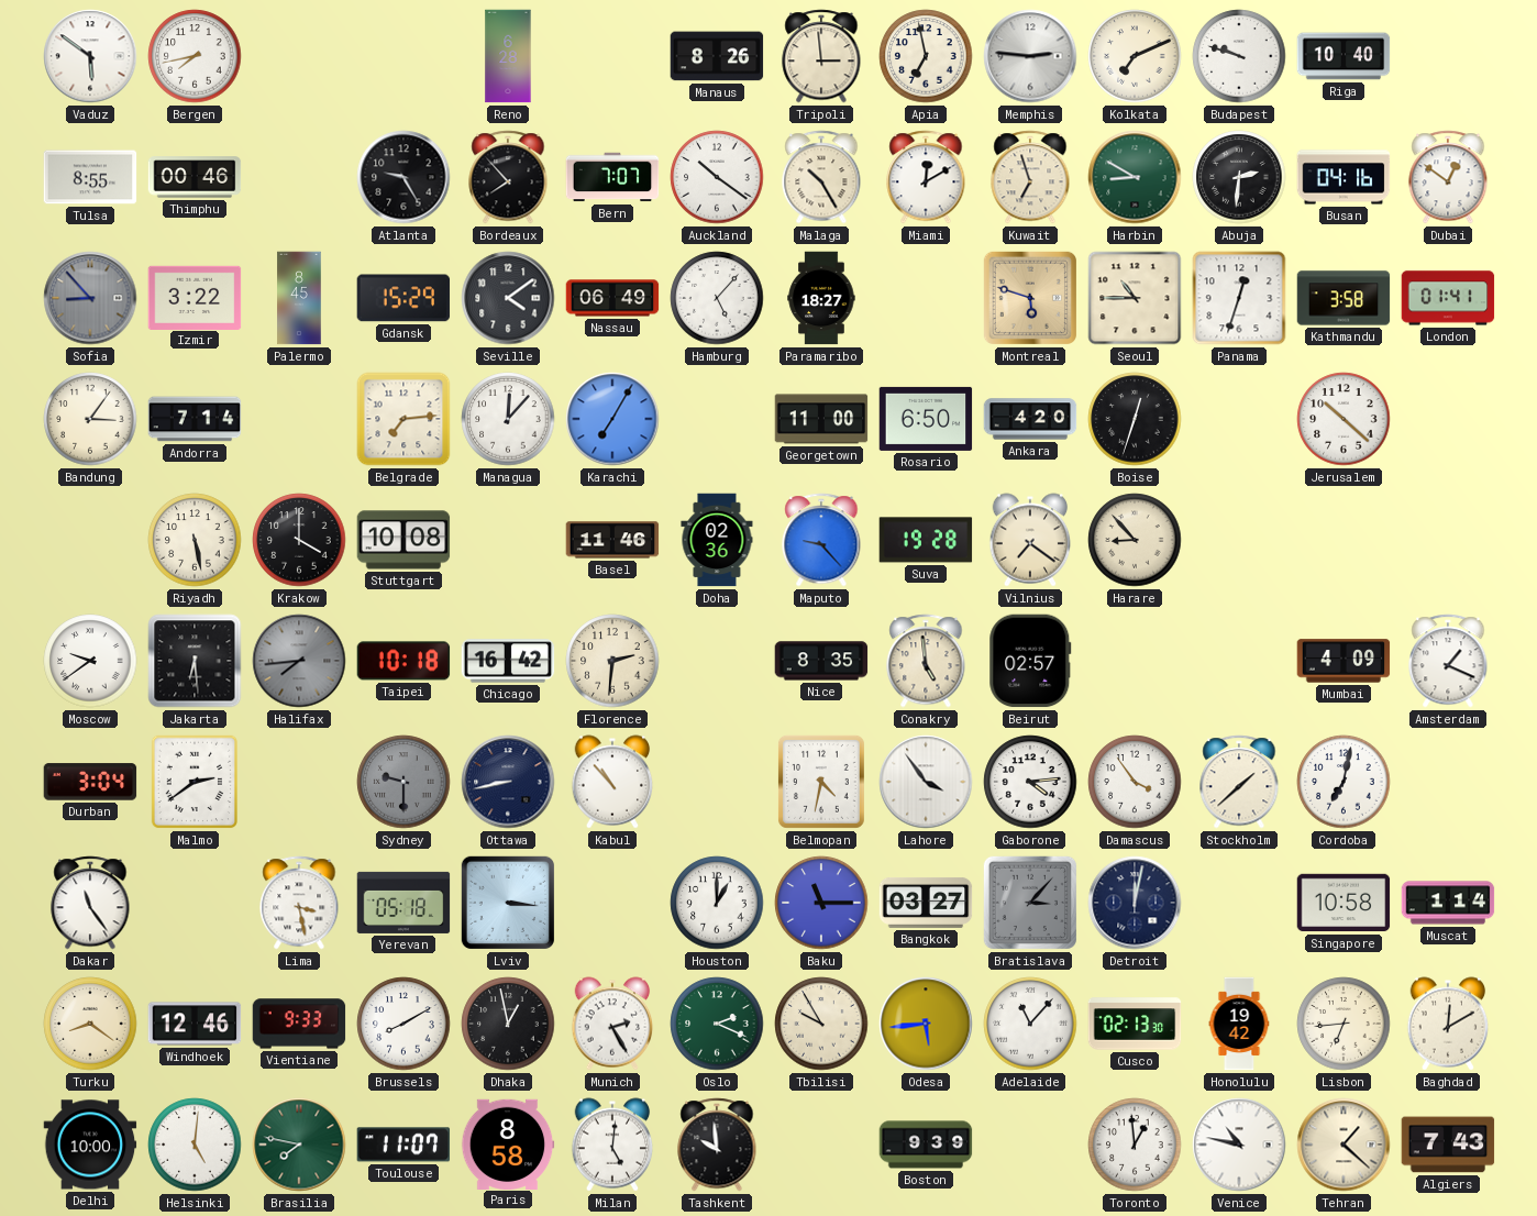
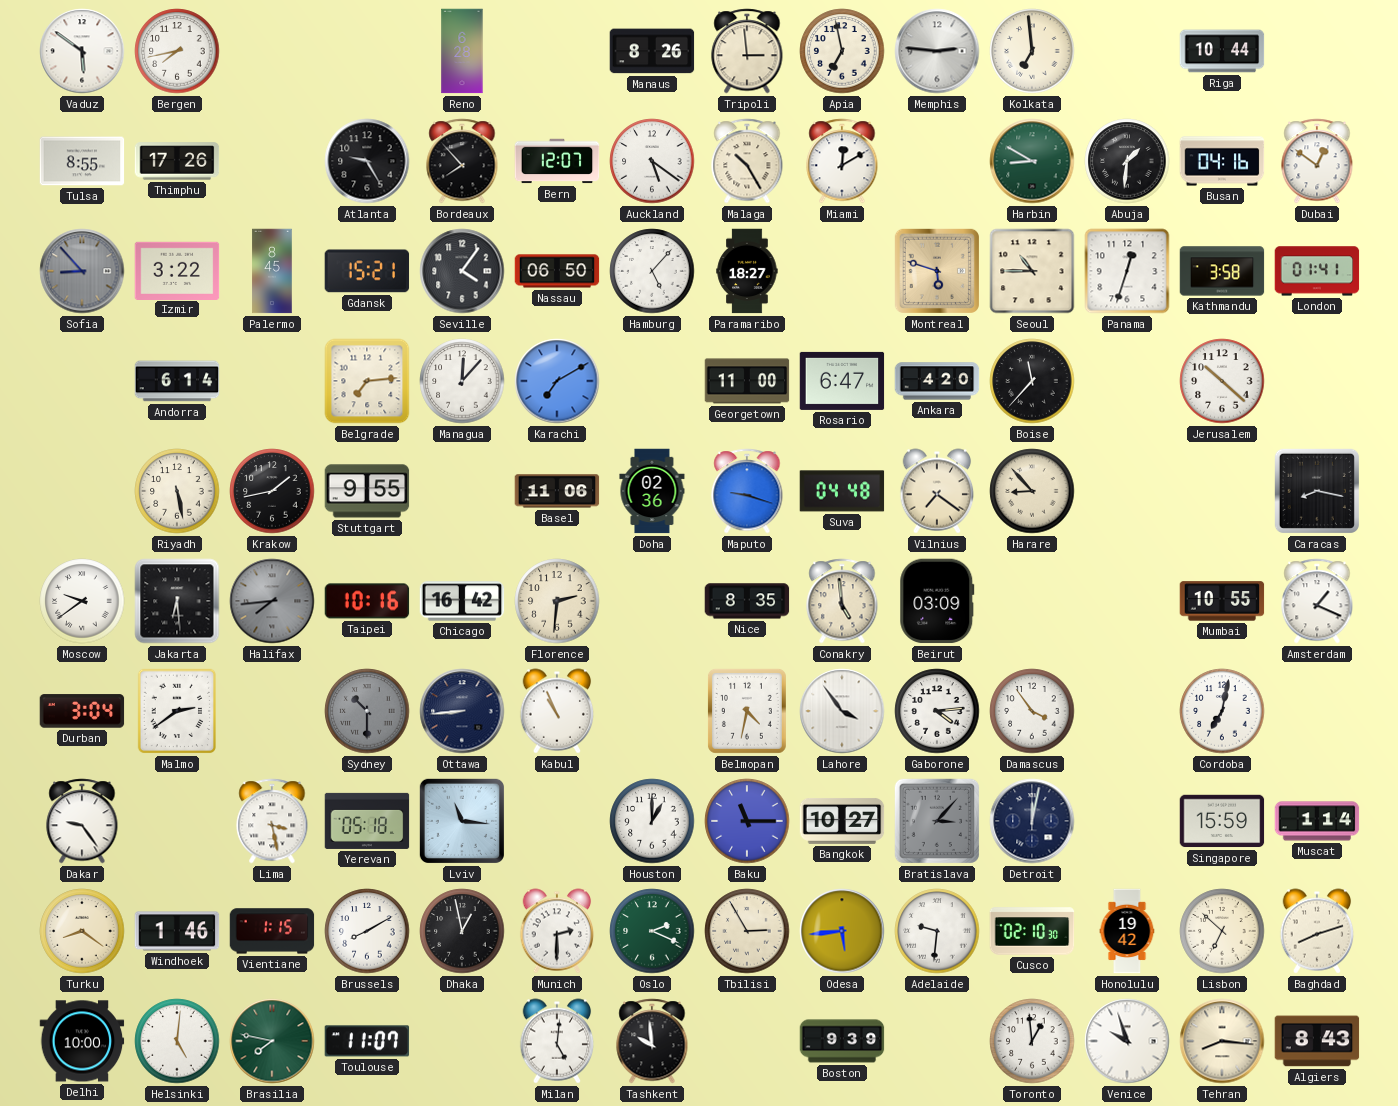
Kolkata: 7:11 -> 6:59 (1032, 51)
Budapest: 9:48 -> none (1239, 56)
Riga: 10:40 -> 10:44 (1222, 51)
Thimphu: 00:46 -> 17:26 (177, 161)
Bern: 7:07 -> 12:07 (557, 161)
Auckland: 10:21 -> 5:21 (652, 161)
Kuwait: 6:57 -> none (1030, 177)
Abuja: 2:31 -> 1:31 (1127, 161)
Gdansk: 15:29 -> 15:21 (367, 271)
Seville: 4:09 -> 4:06 (462, 271)
Nassau: 06:49 -> 06:50 (557, 271)
Bandung: 3:06 -> none (90, 419)
Andorra: 7:14 -> 6:14 (177, 381)
Karachi: 7:05 -> 7:10 (557, 381)
Rosario: 6:50 -> 6:47 (842, 381)
Boise: 12:33 -> 11:37 (1032, 381)
Krakow: 4:00 -> 1:43 (272, 491)
Stuttgart: 10:08 -> 9:55 (367, 491)
Basel: 11:46 -> 11:06 (557, 491)
Maputo: 9:23 -> 9:18 (747, 491)
Suva: 19:28 -> 04:48 (842, 491)
Caracas: none -> 8:17 (1317, 491)
Taipei: 10:18 -> 10:16 (367, 601)
Beirut: 02:57 -> 03:09 (937, 601)
Mumbai: 4:09 -> 10:55 (1222, 601)
Sydney: 9:30 -> 10:30 (367, 711)
Ottawa: 8:43 -> 8:44 (462, 711)
Kabul: 10:53 -> 10:56 (557, 711)
Stockholm: 1:38 -> none (1239, 782)
Dakar: 11:24 -> 9:24 (82, 821)
Lviv: 3:16 -> 11:16 (462, 821)
Bangkok: 03:27 -> 10:27 (842, 821)
Singapore: 10:58 -> 15:59 (1222, 821)
Windhoek: 12:46 -> 1:46 (177, 931)
Vientiane: 9:33 -> 1:15 (272, 931)
Munich: 2:25 -> 2:30 (557, 931)
Tbilisi: 9:55 -> 2:55 (747, 931)
Adelaide: 11:07 -> 9:31 (937, 931)
Cusco: 02:13 -> 02:10 (1032, 931)
Lisbon: 6:44 -> 6:52 (1222, 931)
Baghdad: 12:10 -> 8:12 (1317, 931)
Paris: 8:58 -> none (508, 1143)
Venice: 10:47 -> 9:57 (1127, 1041)
Tehran: 1:22 -> 8:16 (1222, 1041)
Algiers: 7:43 -> 8:43 (1317, 1041)
